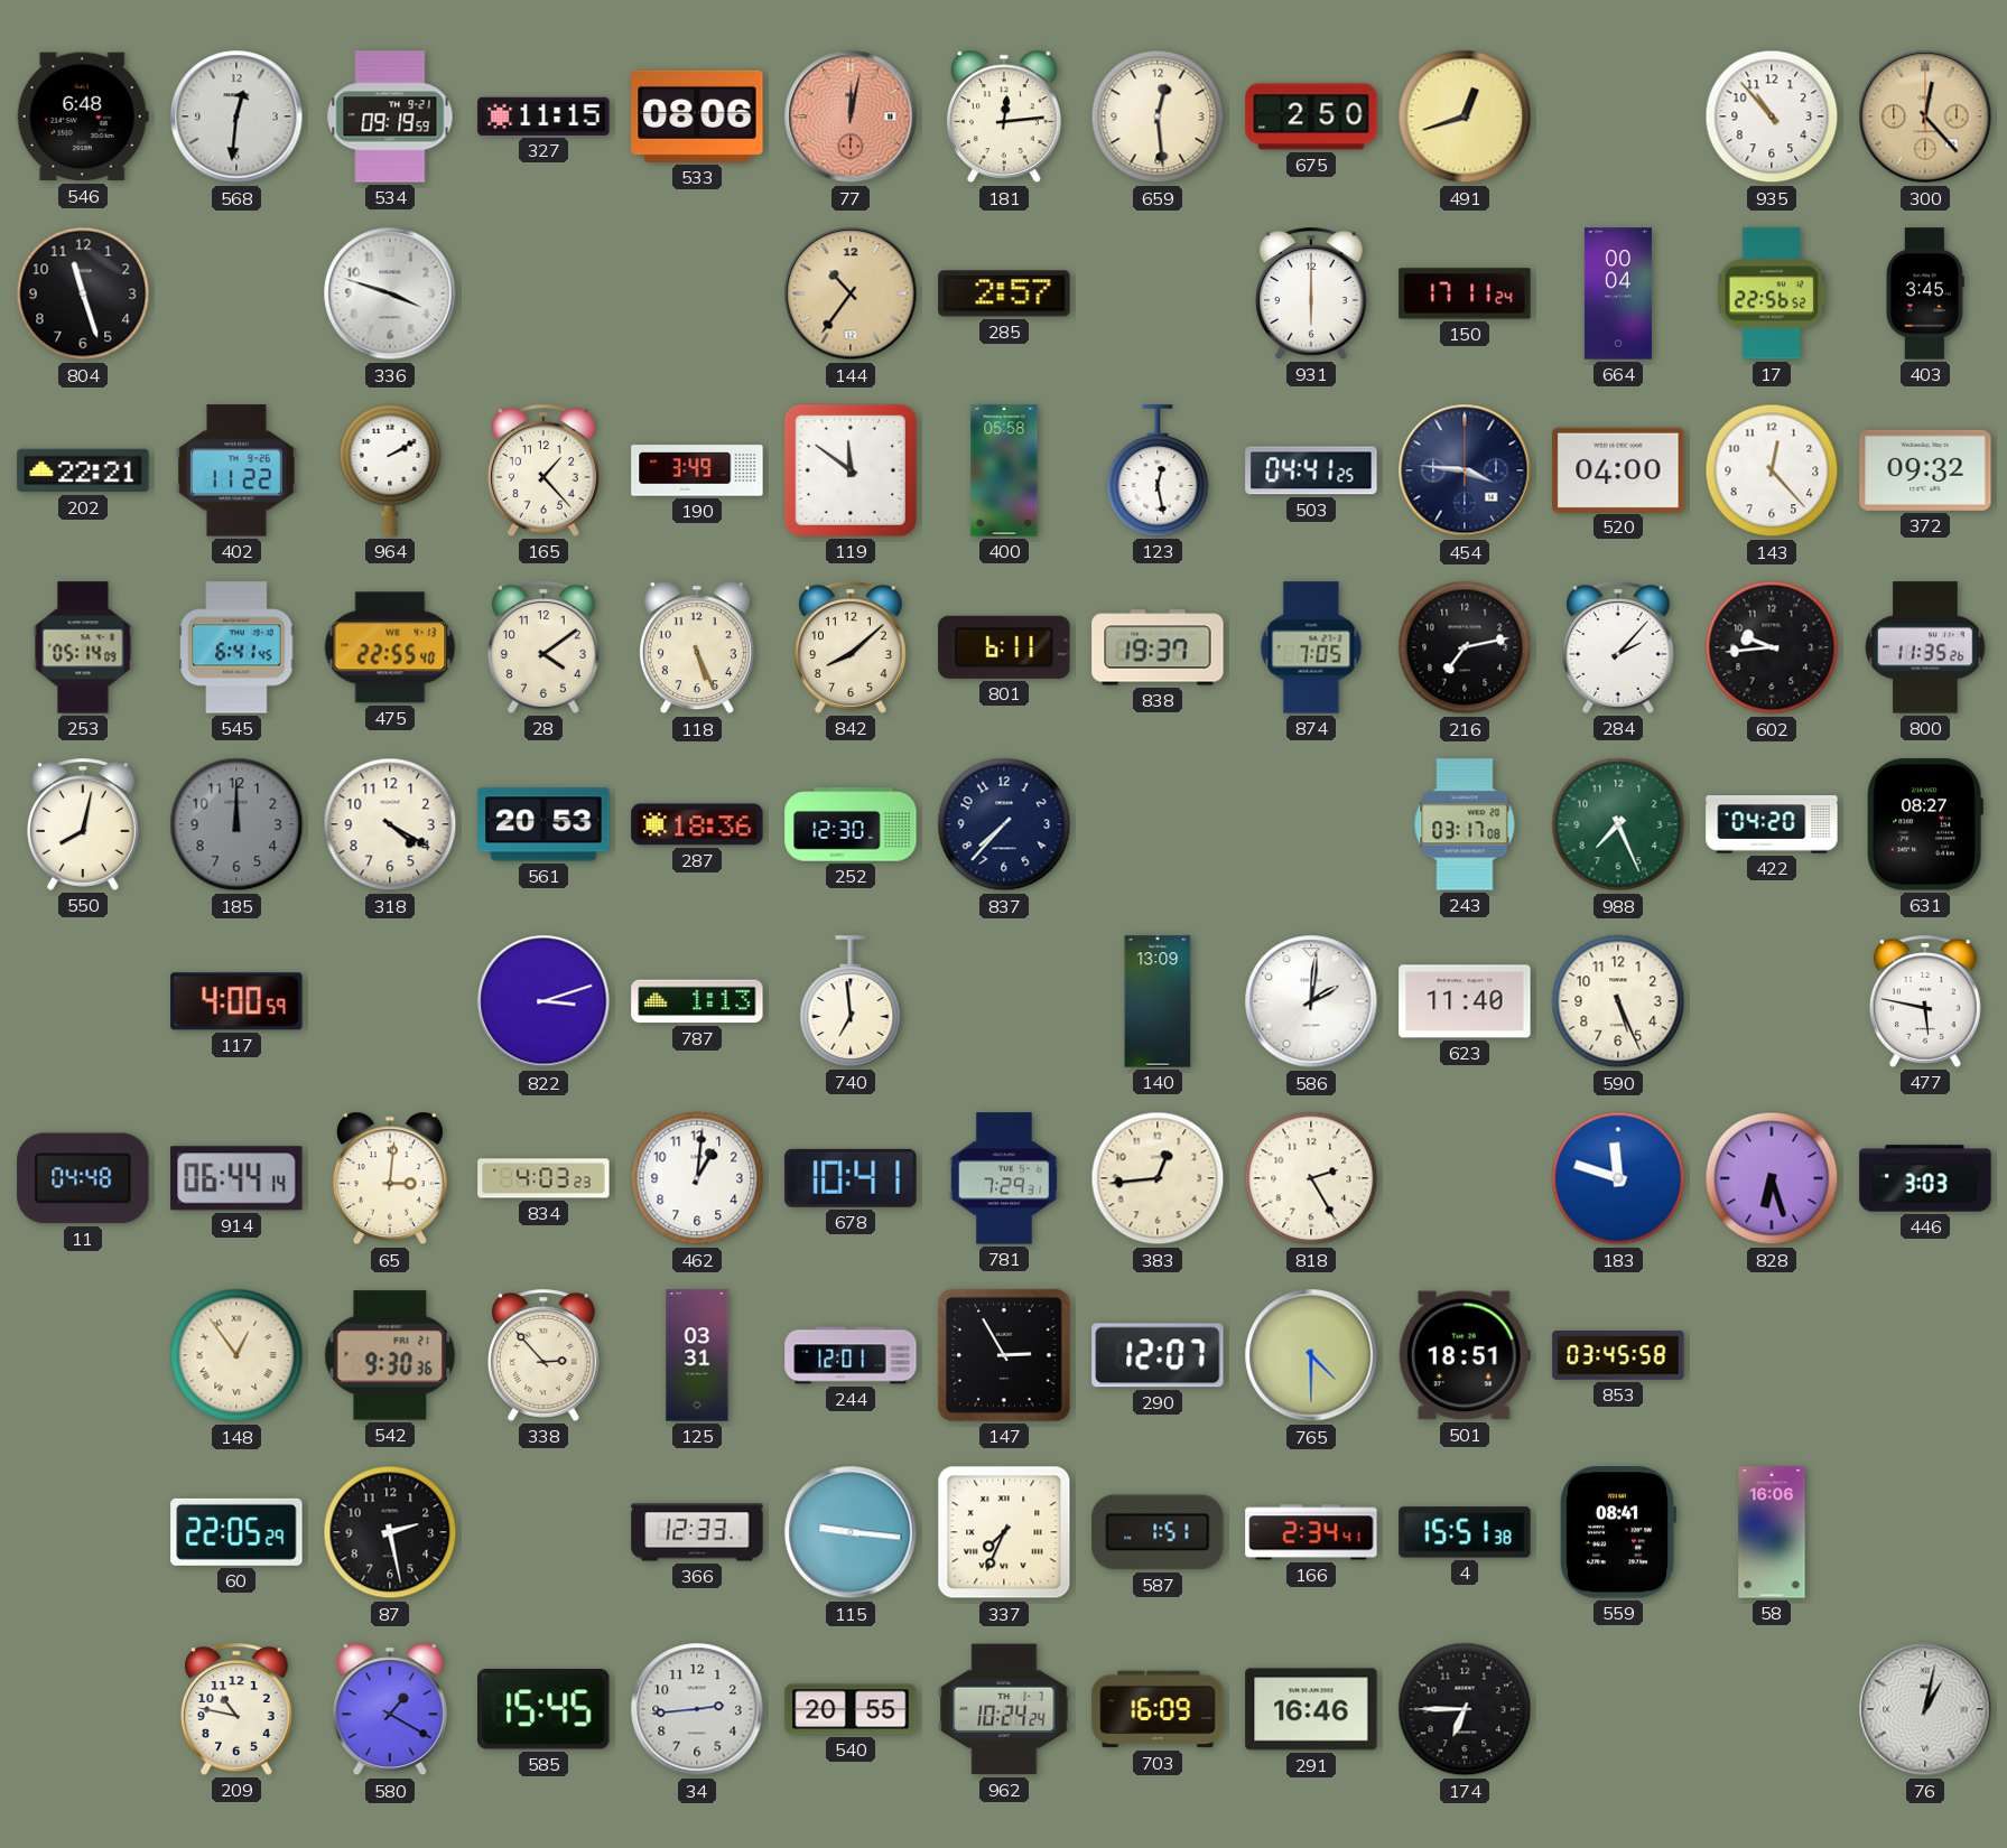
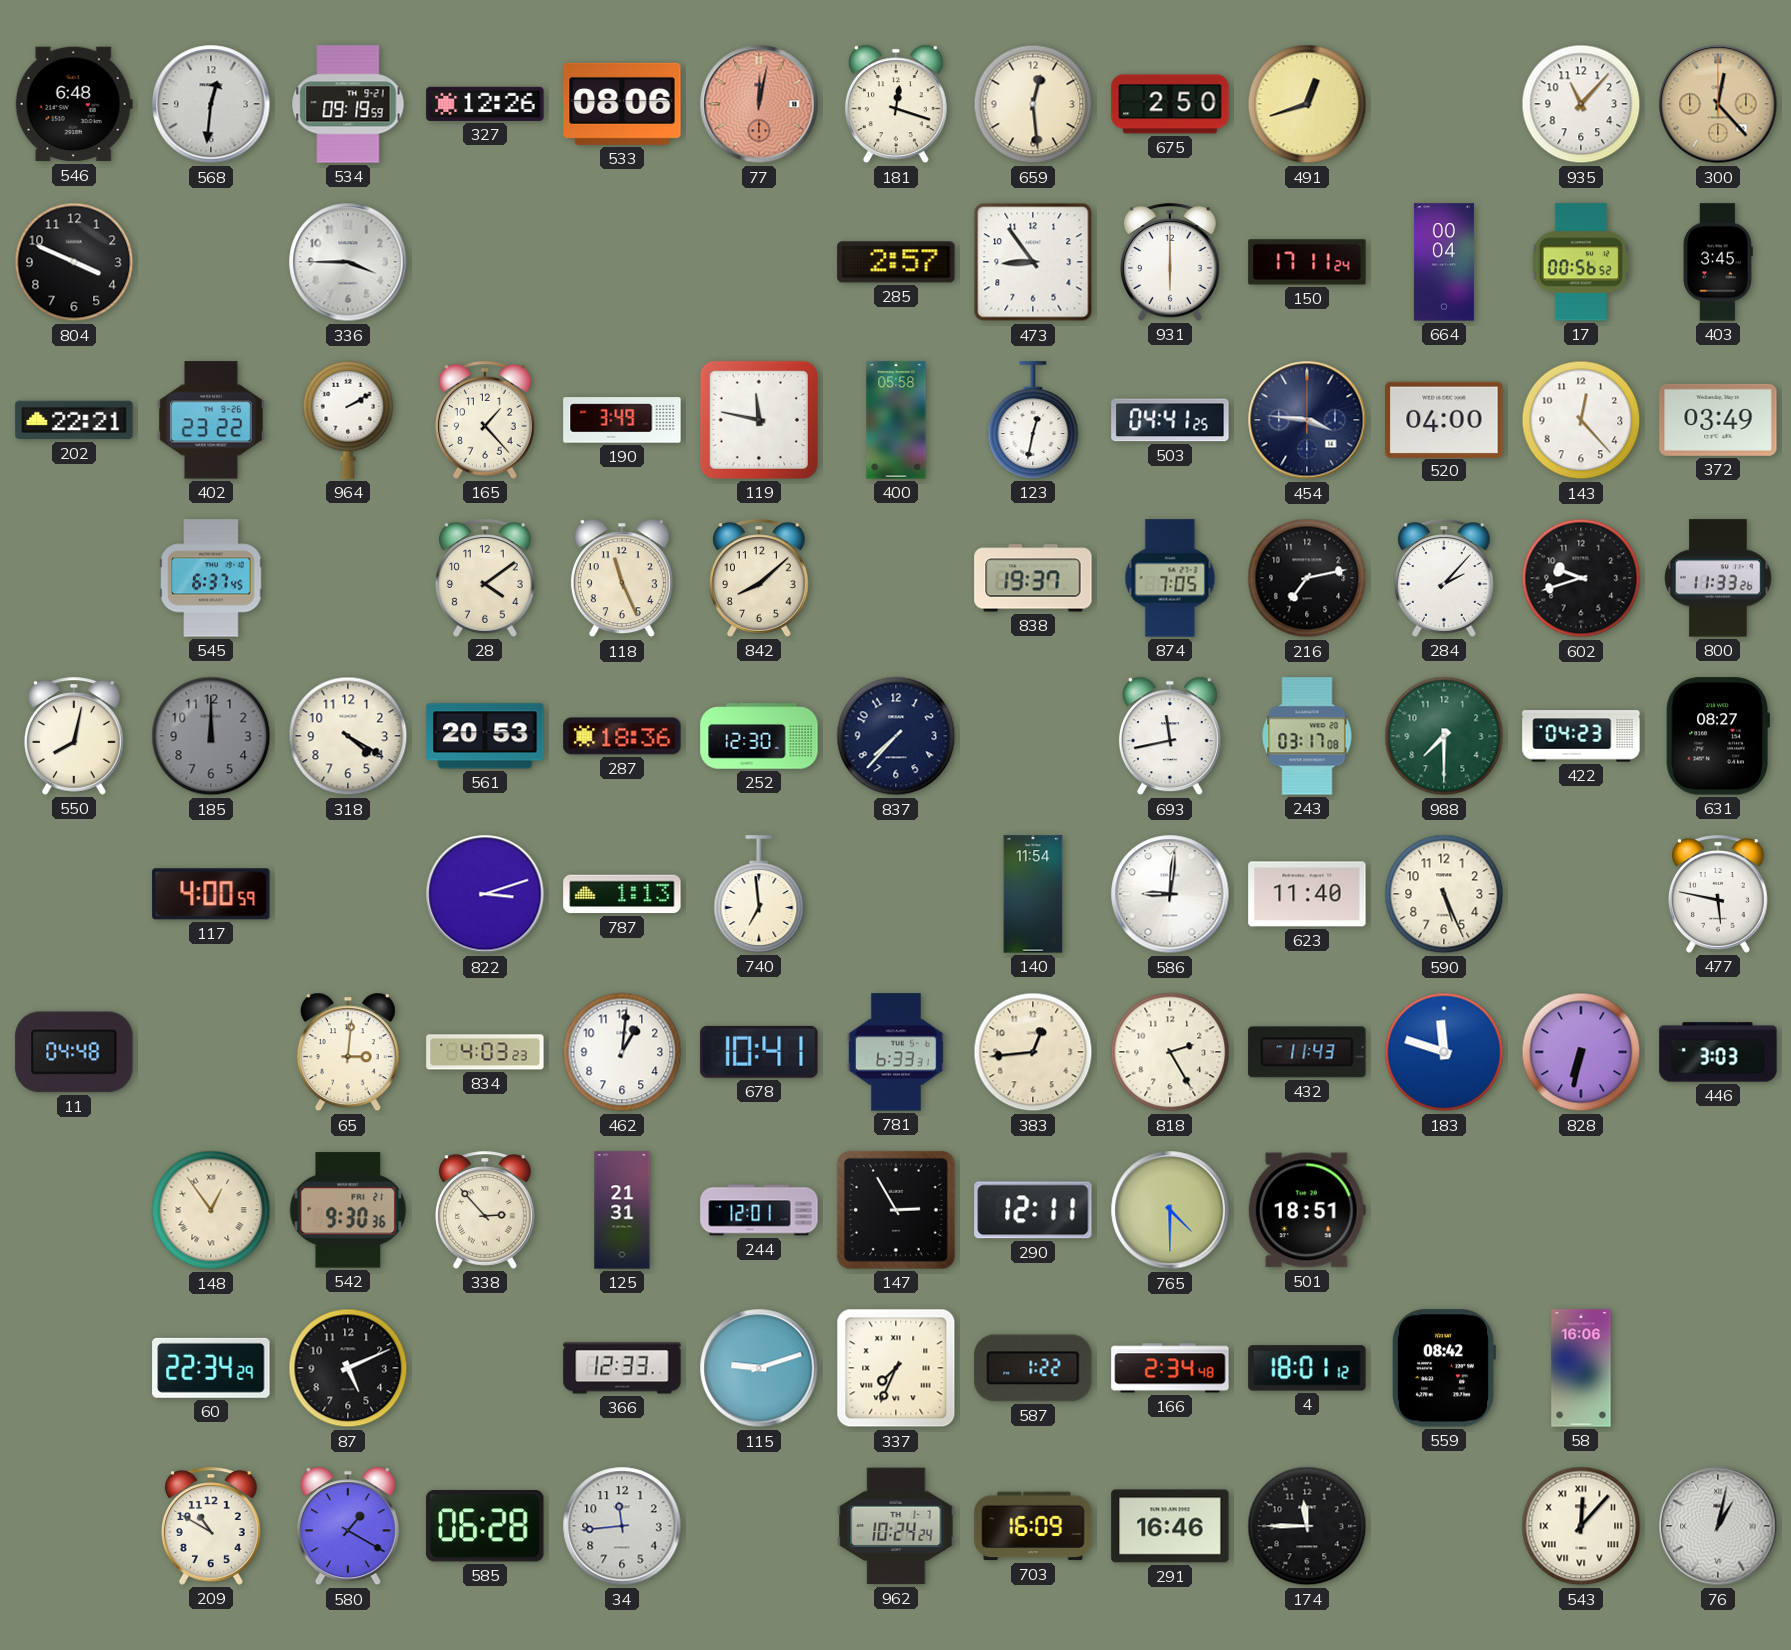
327: 11:15 -> 12:26 (485, 104)
181: 12:14 -> 12:18 (896, 104)
935: 10:53 -> 11:07 (1581, 104)
804: 11:27 -> 3:49 (74, 262)
336: 3:48 -> 3:45 (348, 262)
144: 10:36 -> none (851, 293)
473: none -> 8:54 (1033, 262)
17: 22:56 -> 00:56 (1581, 262)
402: 11:22 -> 23:22 (211, 420)
119: 11:51 -> 11:47 (759, 420)
123: 12:28 -> 12:32 (1033, 420)
372: 09:32 -> 03:49 (1718, 420)
253: 05:14 -> none (83, 647)
545: 6:41 -> 6:37 (211, 578)
475: 22:55 -> none (390, 647)
118: 5:26 -> 11:26 (622, 578)
801: 6:11 -> none (1004, 647)
602: 9:44 -> 9:42 (1581, 578)
800: 11:35 -> 11:33 (1718, 578)
693: none -> 11:43 (1170, 736)
988: 7:26 -> 7:30 (1444, 736)
422: 04:20 -> 04:23 (1581, 736)
140: 13:09 -> 11:54 (1033, 894)
586: 2:01 -> 9:01 (1170, 894)
914: 06:44 -> none (236, 1178)
781: 7:29 -> 6:33 (897, 1052)
432: none -> 11:43 (1307, 1052)
828: 6:27 -> 6:32 (1581, 1052)
125: 03:31 -> 21:31 (622, 1210)
290: 12:07 -> 12:11 (1033, 1210)
853: 03:45 -> none (1618, 1356)
60: 22:05 -> 22:34 (211, 1368)
87: 2:28 -> 5:11 (348, 1368)
115: 9:16 -> 9:12 (759, 1368)
587: 1:51 -> 1:22 (1033, 1368)
166: 2:34:41 -> 2:34:48 (1170, 1368)
4: 15:51 -> 18:01 (1307, 1368)
559: 08:41 -> 08:42 (1443, 1368)
209: 10:47 -> 10:50 (212, 1526)
585: 15:45 -> 06:28 (486, 1527)
34: 2:44 -> 11:44 (622, 1526)
540: 20:55 -> none (851, 1709)
174: 6:45 -> 11:45 (1307, 1526)
543: none -> 12:07 (1581, 1526)
